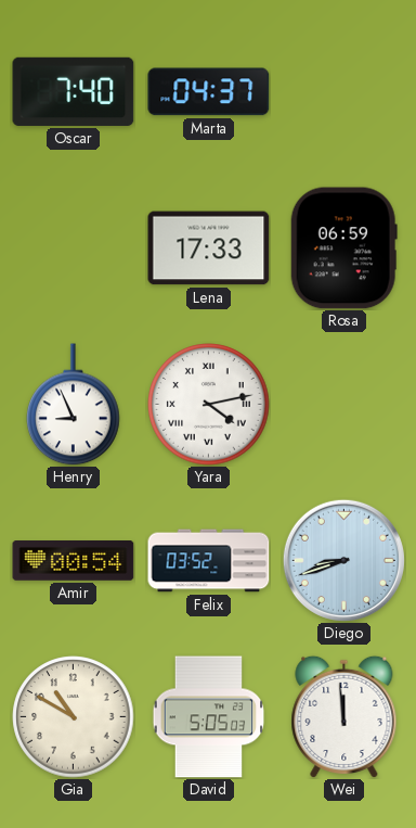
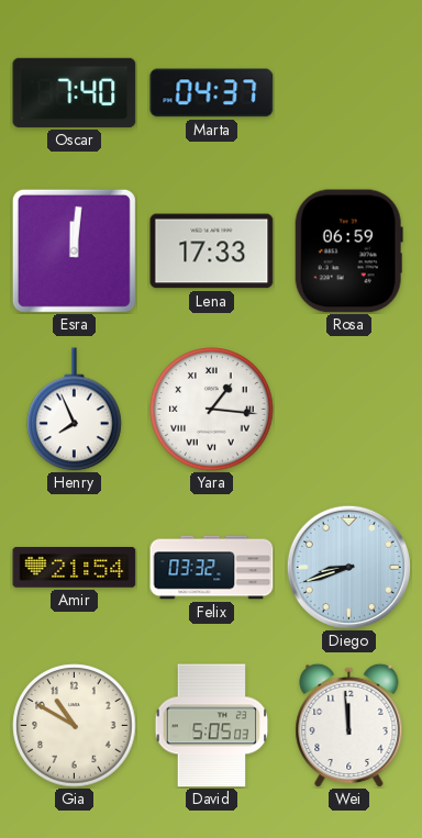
Esra: none -> 12:01 (74, 250)
Henry: 8:56 -> 7:56 (75, 410)
Yara: 4:13 -> 1:16 (212, 410)
Amir: 00:54 -> 21:54 (75, 568)
Felix: 03:52 -> 03:32 (212, 568)
